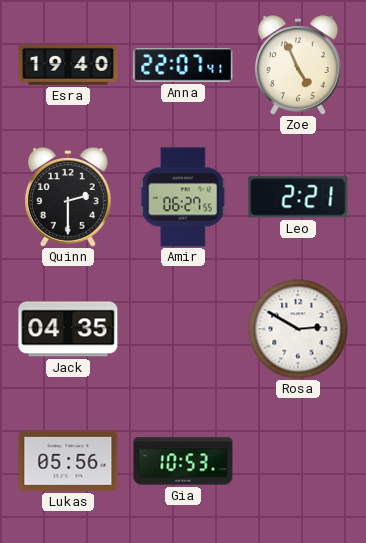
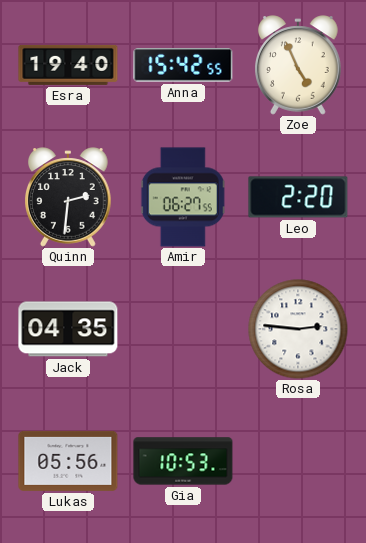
Anna: 22:07 -> 15:42 (183, 65)
Quinn: 2:30 -> 2:31 (69, 197)
Leo: 2:21 -> 2:20 (298, 197)
Rosa: 2:50 -> 2:46 (298, 329)
